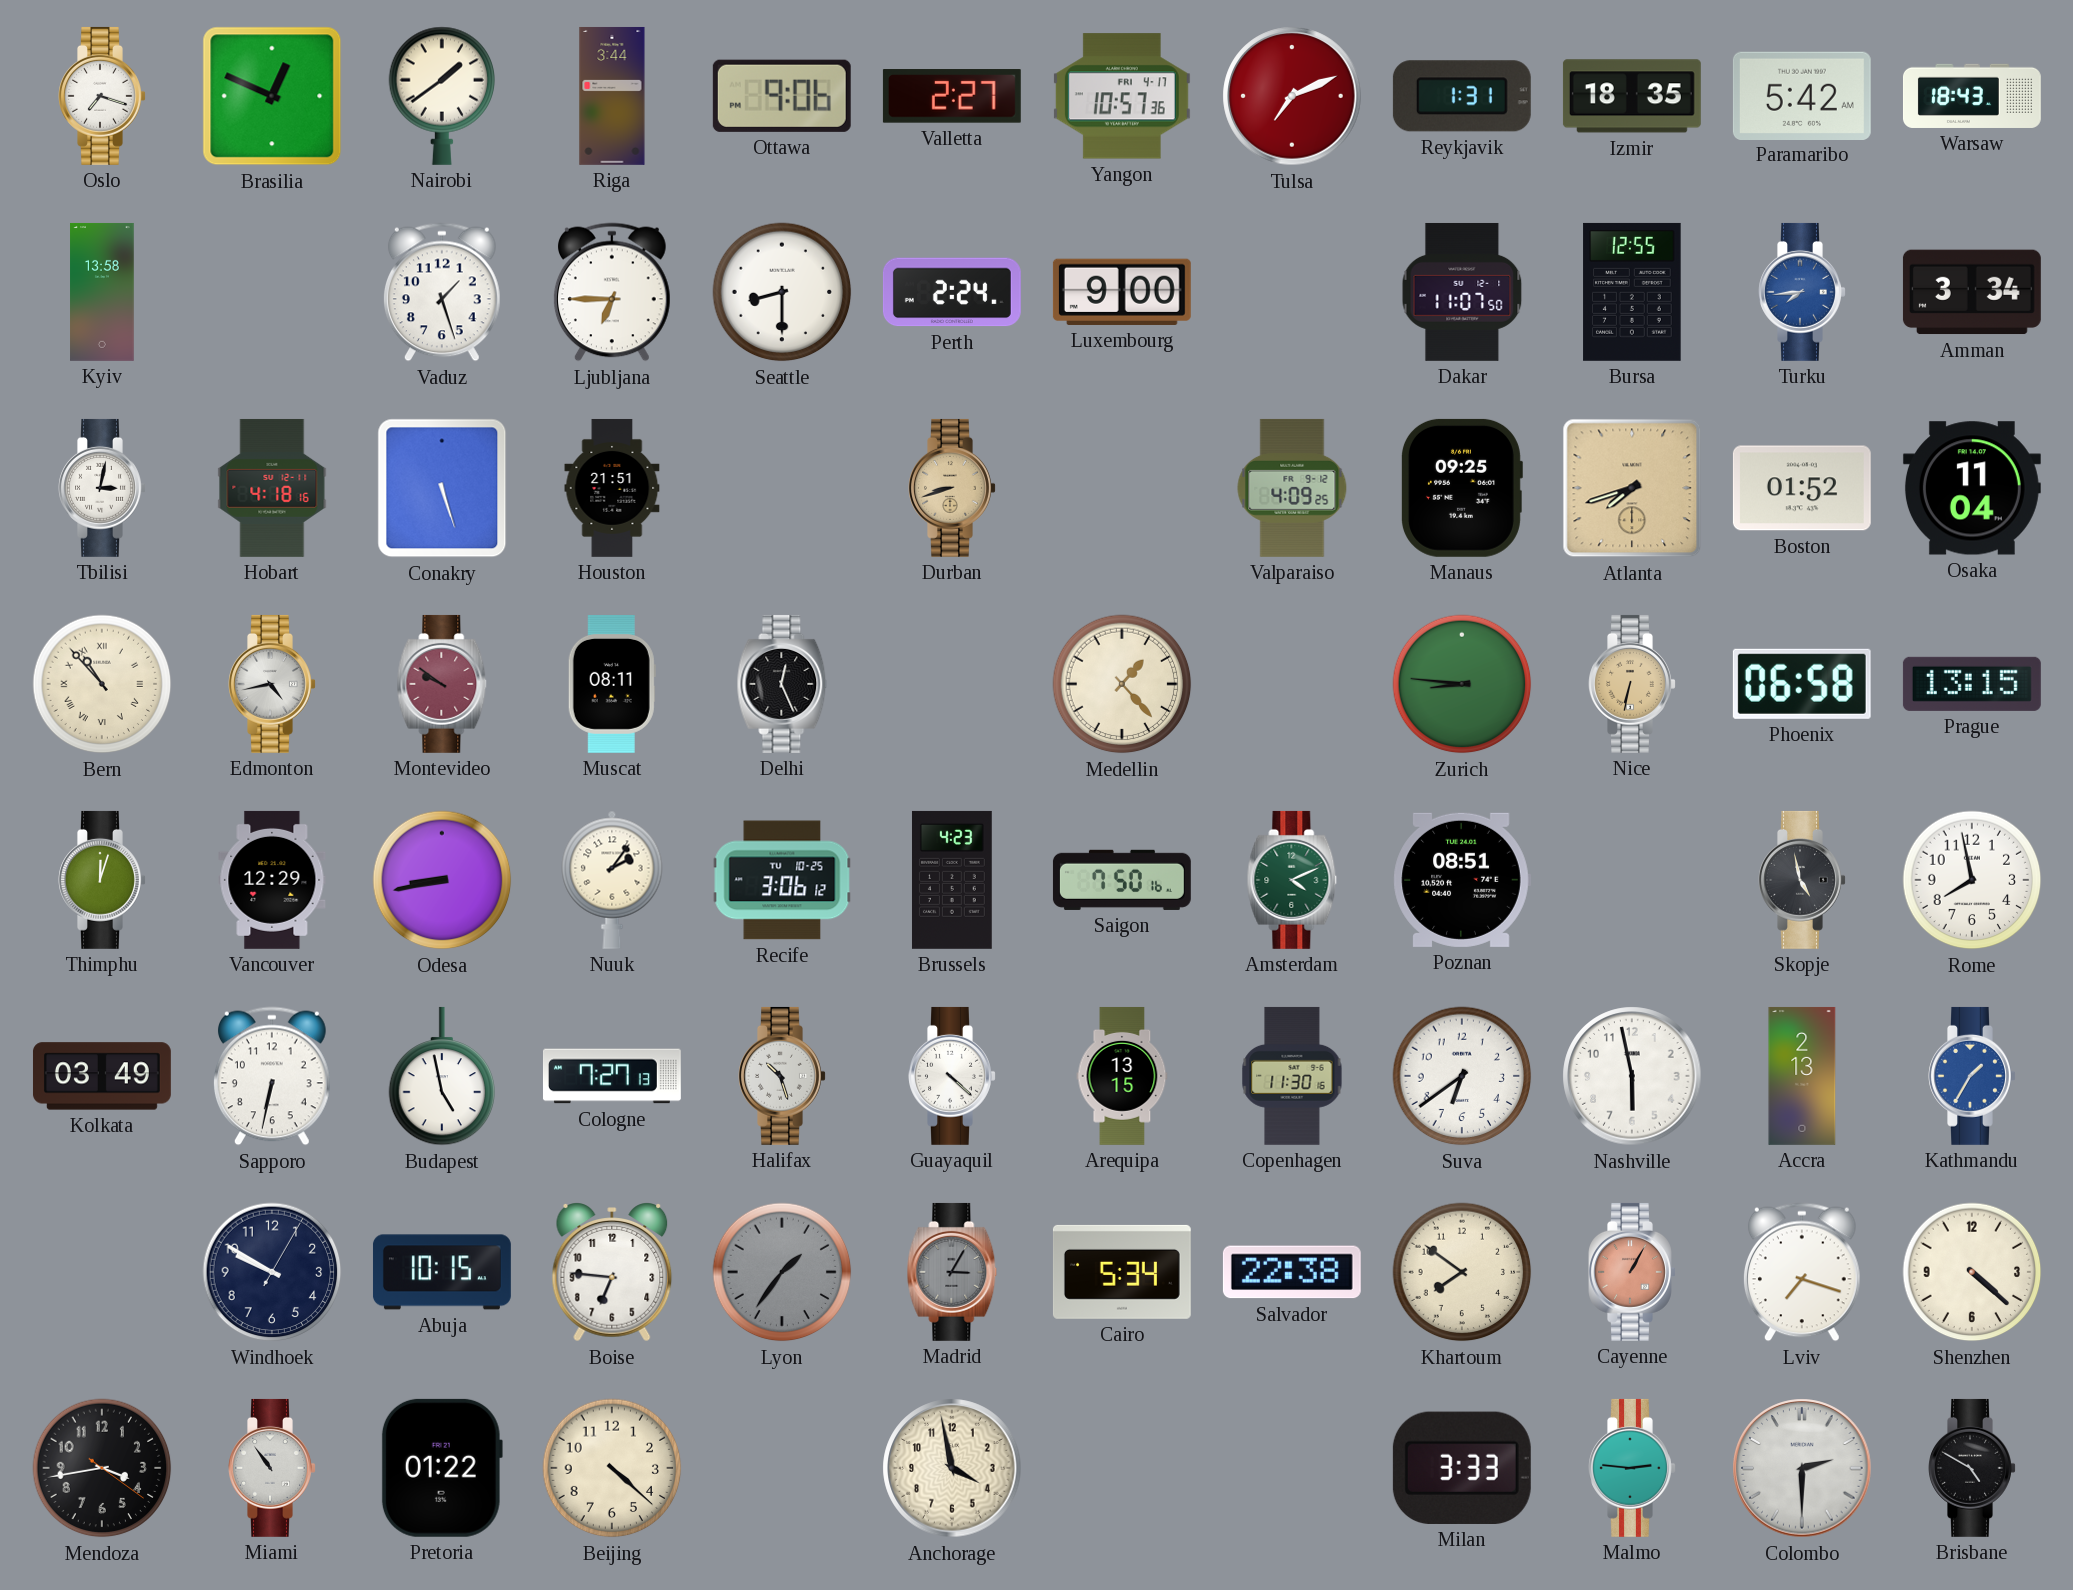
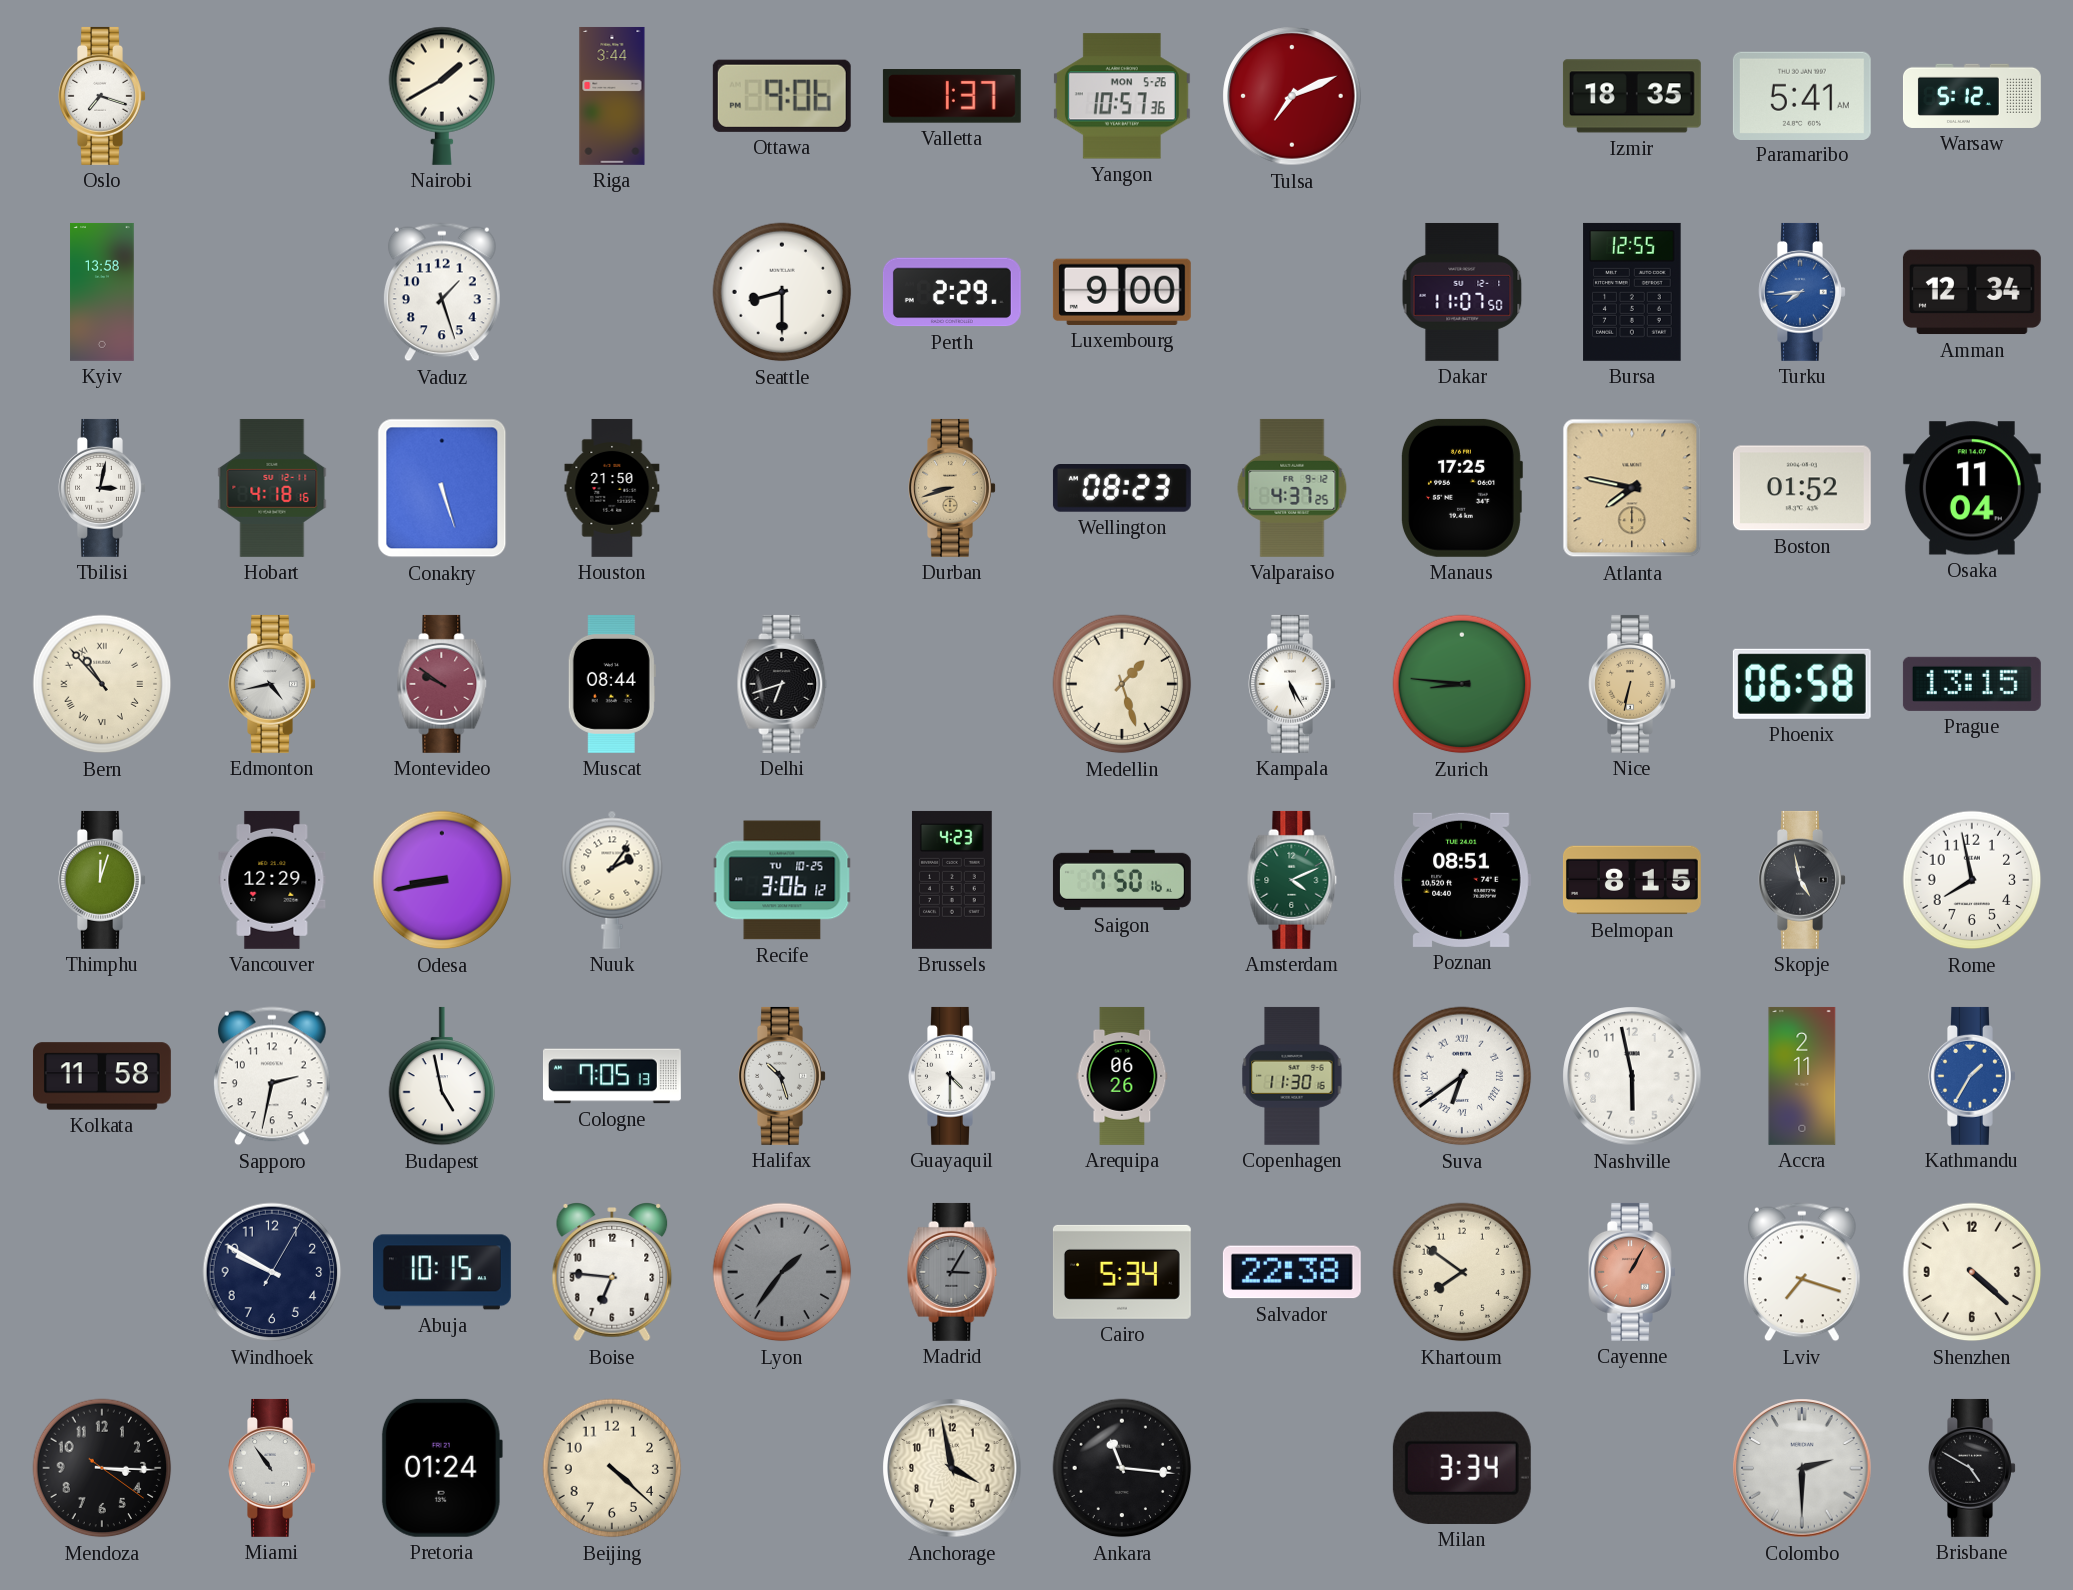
Brasilia: 12:49 -> none (272, 96)
Nairobi: 1:39 -> 1:40 (441, 96)
Valletta: 2:27 -> 1:37 (952, 96)
Yangon date: FRI 4-17 -> MON 5-26 (1122, 96)
Reykjavik: 1:31 -> none (1462, 96)
Paramaribo: 5:42 -> 5:41 (1802, 95)
Warsaw: 18:43 -> 5:12 (1972, 96)
Ljubljana: 6:45 -> none (612, 292)
Perth: 2:24 -> 2:29 (952, 292)
Amman: 3:34 -> 12:34 (1972, 292)
Houston: 21:51 -> 21:50 (612, 488)
Wellington: none -> 08:23 (1122, 489)
Valparaiso: 4:09 -> 4:37 (1292, 488)
Manaus: 09:25 -> 17:25 (1461, 488)
Atlanta: 7:42 -> 7:47 (1632, 488)
Muscat: 08:11 -> 08:44 (612, 684)
Delhi: 12:26 -> 6:42 (782, 684)
Medellin: 1:23 -> 1:27 (1122, 684)
Kampala: none -> 5:25 (1292, 684)
Belmopan: none -> 8:15 (1632, 880)
Kolkata: 03:49 -> 11:58 (102, 1076)
Sapporo: 6:32 -> 2:32 (272, 1076)
Cologne: 7:27 -> 7:05 (612, 1076)
Guayaquil: 4:22 -> 4:30 (952, 1076)
Arequipa: 13:15 -> 06:26 (1122, 1076)
Suva numerals: Arabic -> Roman (1462, 1076)
Accra: 2:13 -> 2:11 (1802, 1076)
Mendoza: 3:43 -> 3:15 (102, 1468)
Pretoria: 01:22 -> 01:24 (442, 1468)
Ankara: none -> 11:16 (1122, 1468)
Milan: 3:33 -> 3:34 (1462, 1468)
Malmo: 2:46 -> none (1632, 1468)
